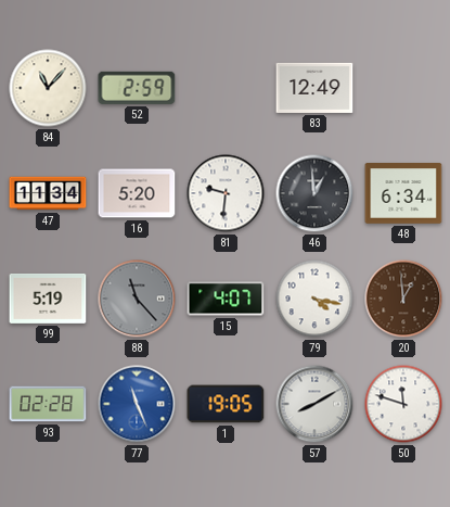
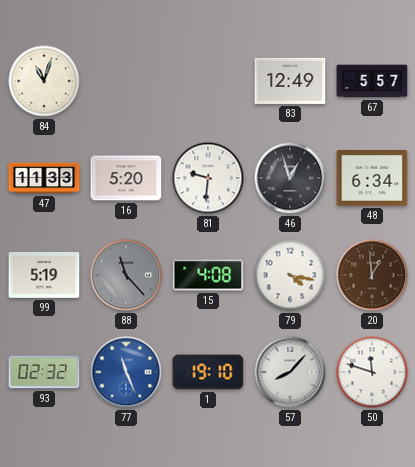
84: 11:07 -> 11:03 (44, 81)
52: 2:59 -> none (137, 88)
67: none -> 5:57 (372, 81)
47: 11:34 -> 11:33 (44, 178)
46: 12:59 -> 12:57 (290, 178)
15: 4:07 -> 4:08 (208, 275)
93: 02:28 -> 02:32 (44, 372)
1: 19:05 -> 19:10 (208, 372)
57: 8:10 -> 8:07 (290, 372)
